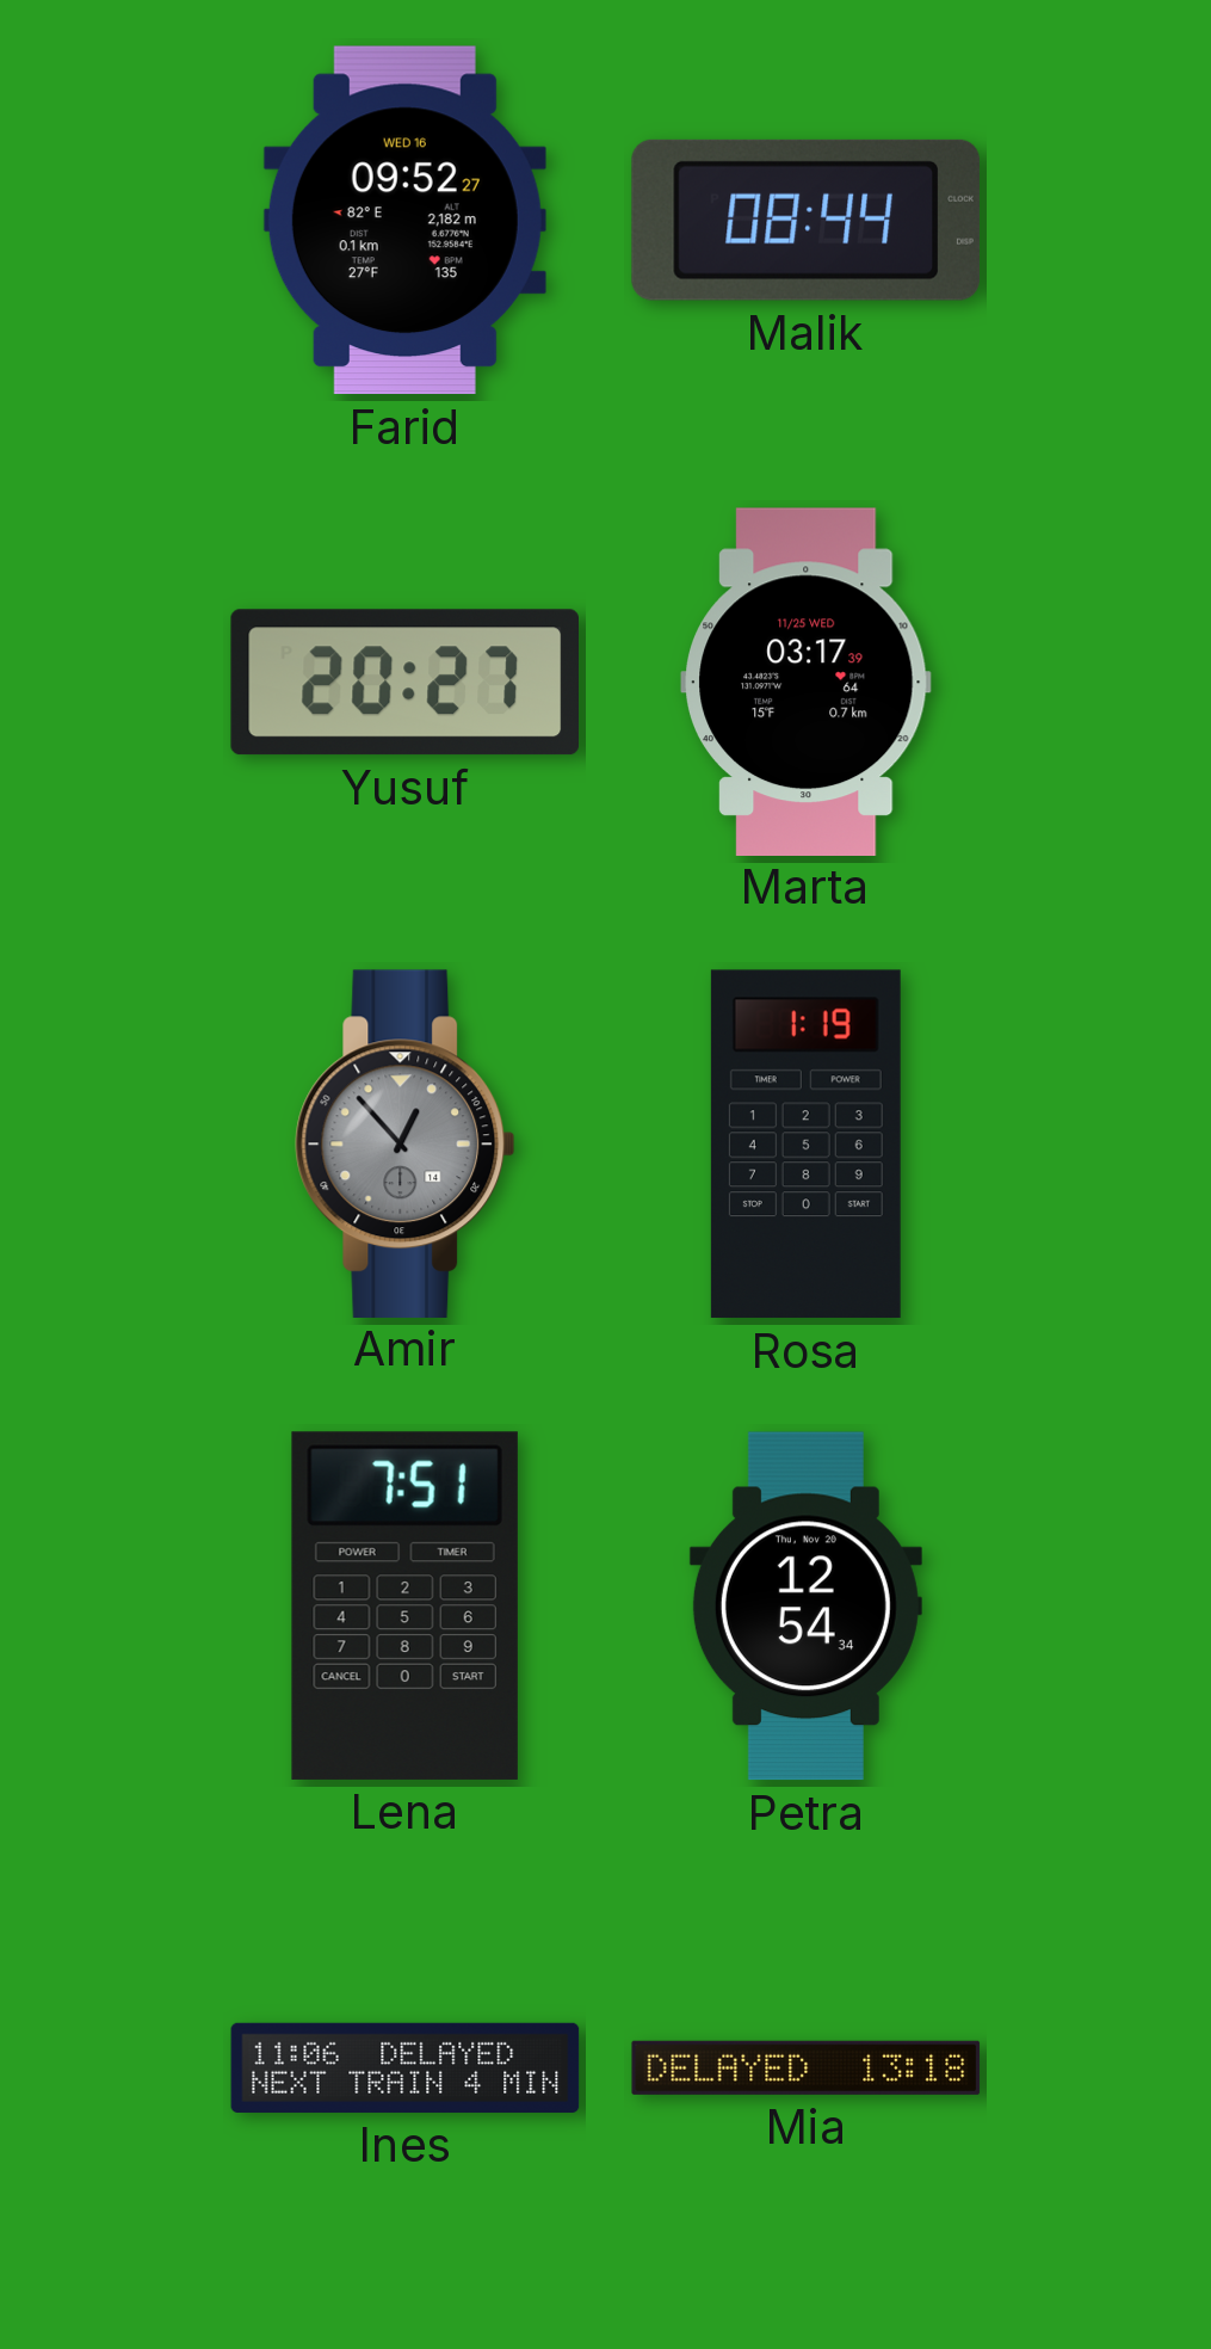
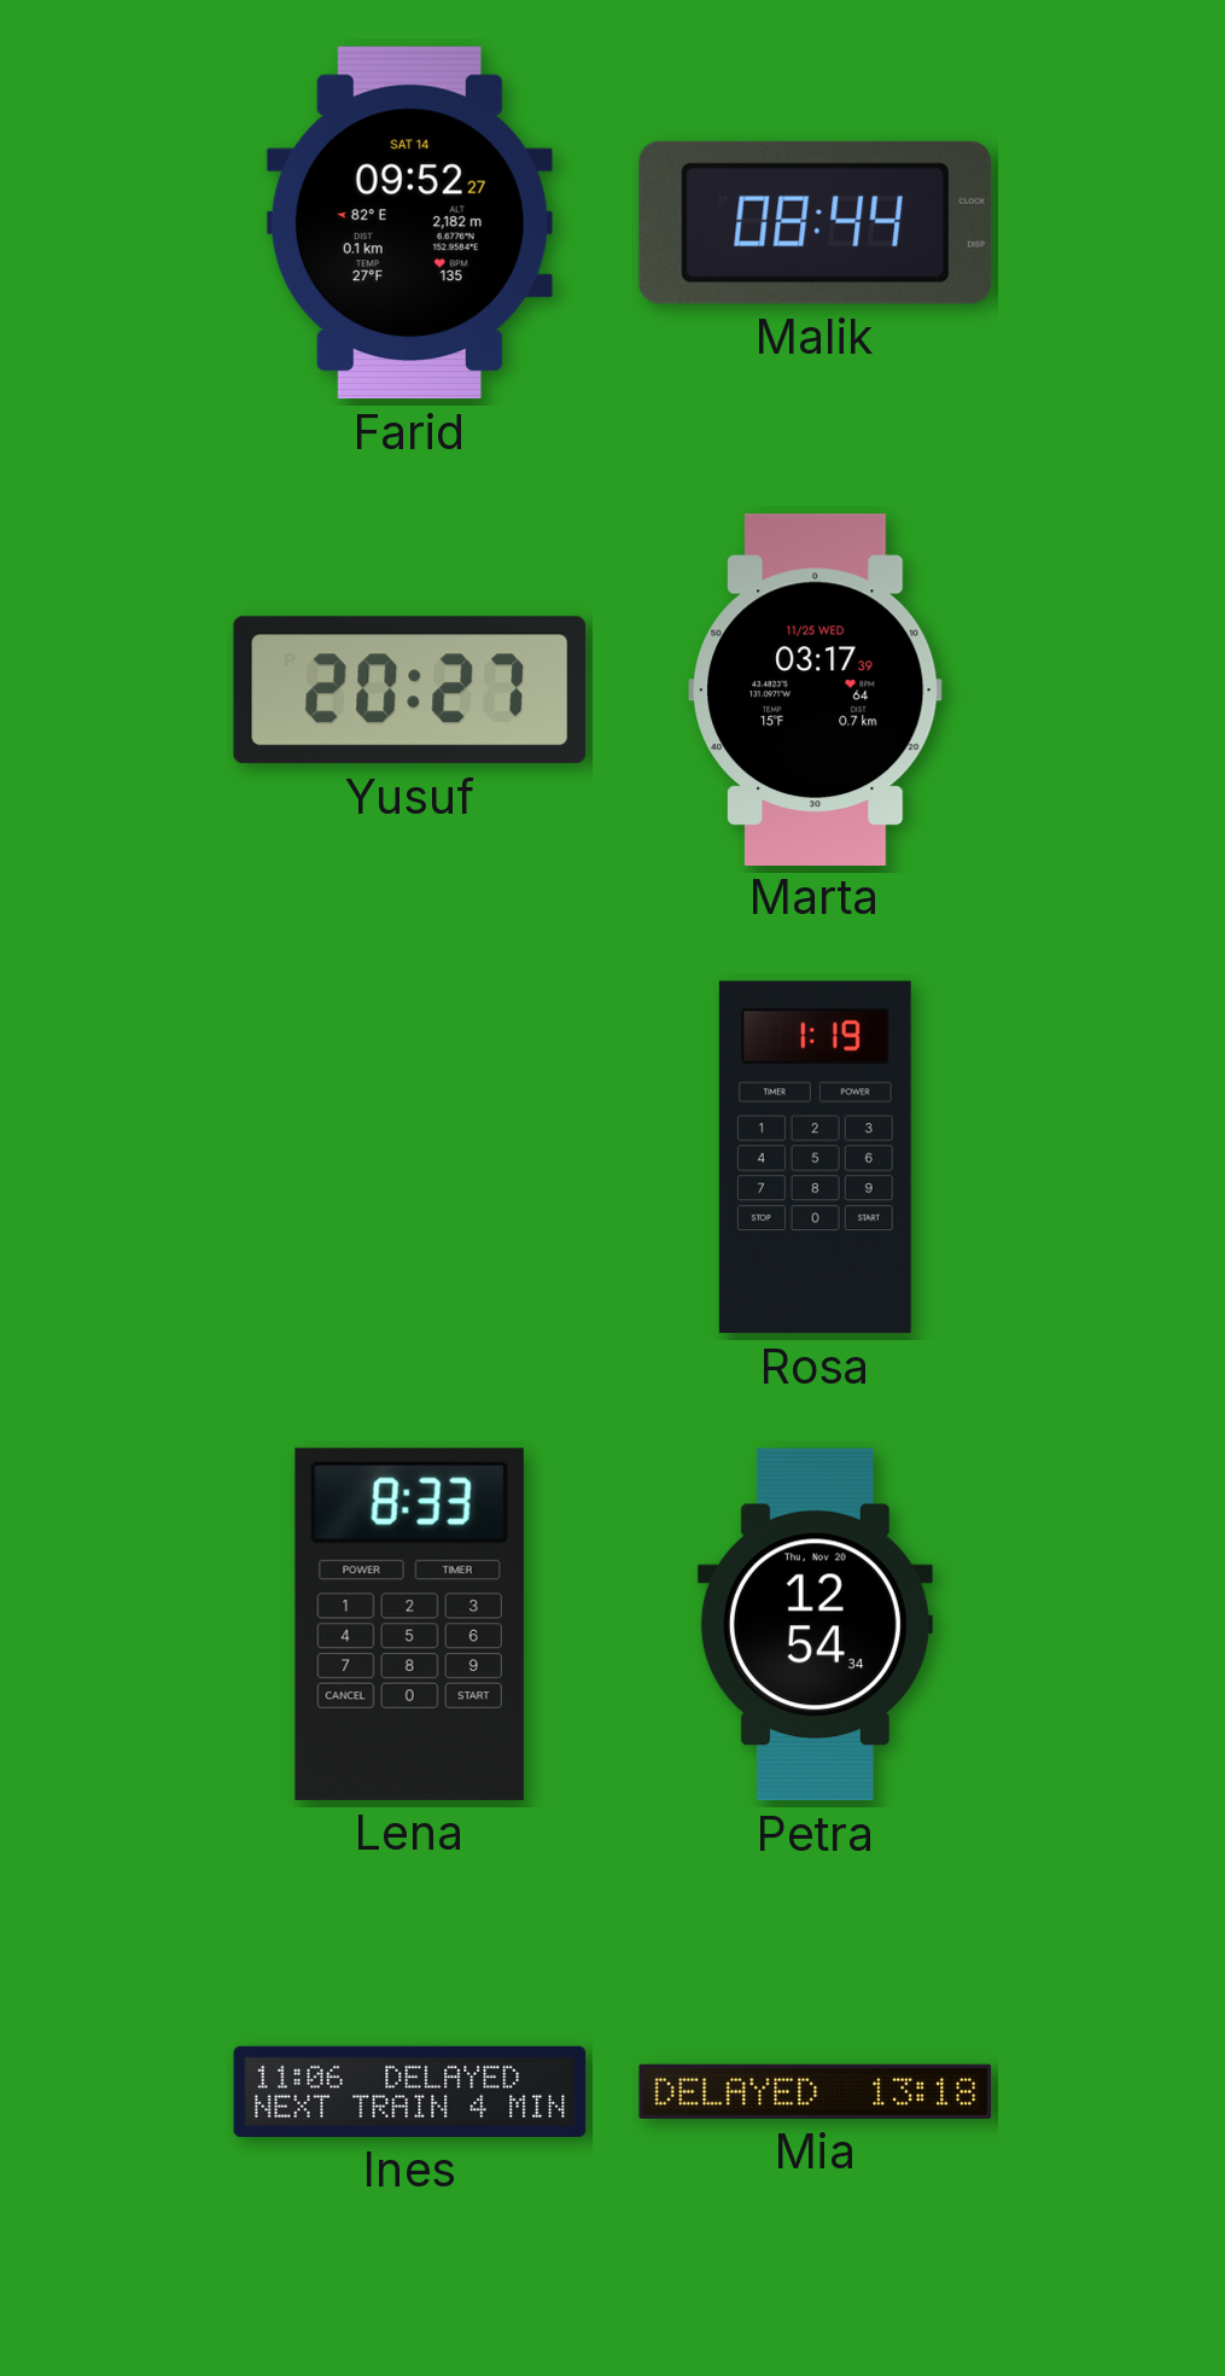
Farid date: WED 16 -> SAT 14 (409, 223)
Amir: 12:53 -> none (406, 1143)
Lena: 7:51 -> 8:33 (409, 1624)
